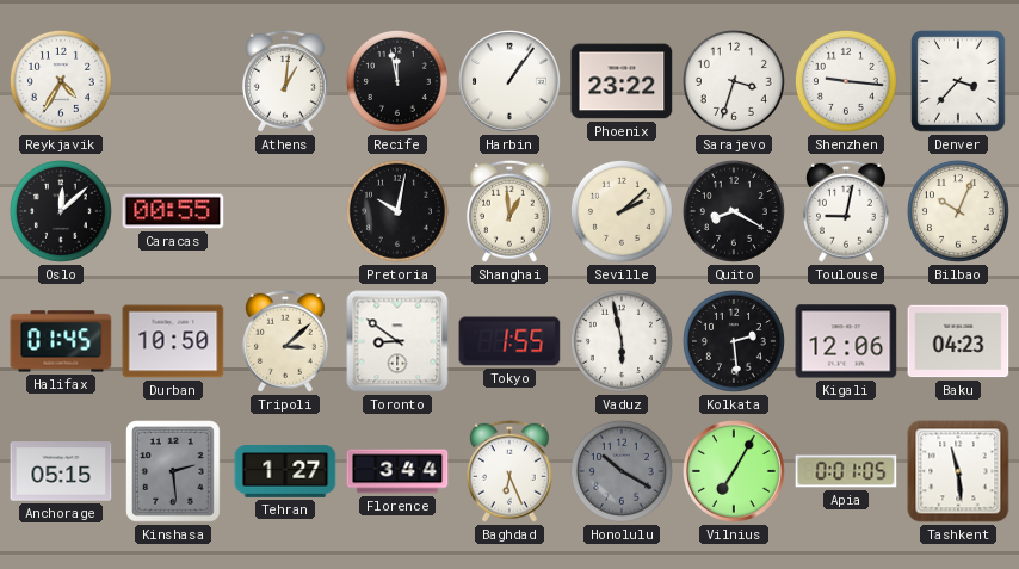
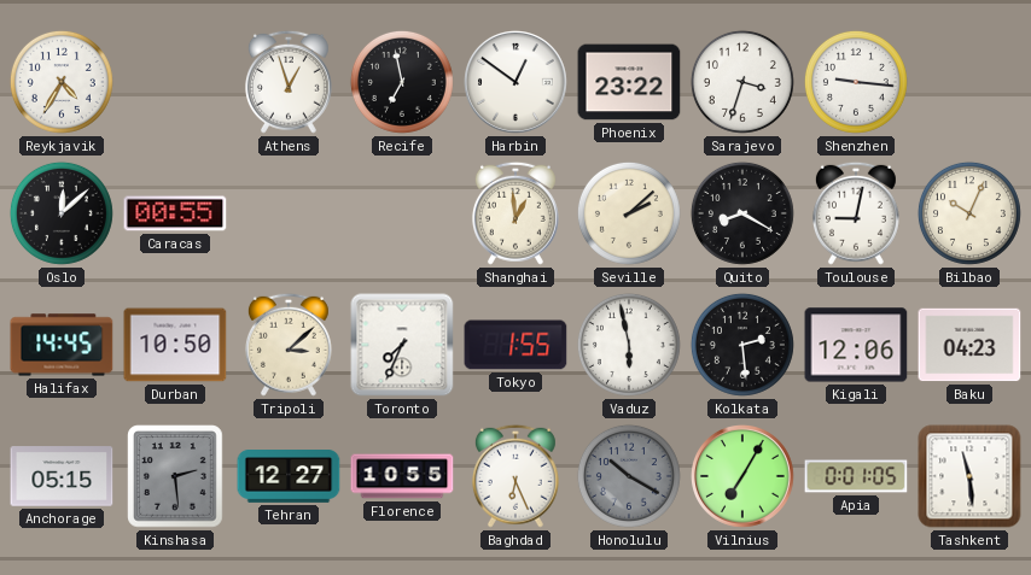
Athens: 1:01 -> 12:57 (289, 82)
Recife: 11:58 -> 6:58 (402, 82)
Harbin: 1:06 -> 12:51 (517, 83)
Denver: 3:37 -> none (958, 81)
Pretoria: 10:02 -> none (397, 211)
Halifax: 01:45 -> 14:45 (62, 345)
Toronto: 8:51 -> 7:34 (402, 345)
Tehran: 1:27 -> 12:27 (289, 477)
Florence: 3:44 -> 10:55 (402, 476)
